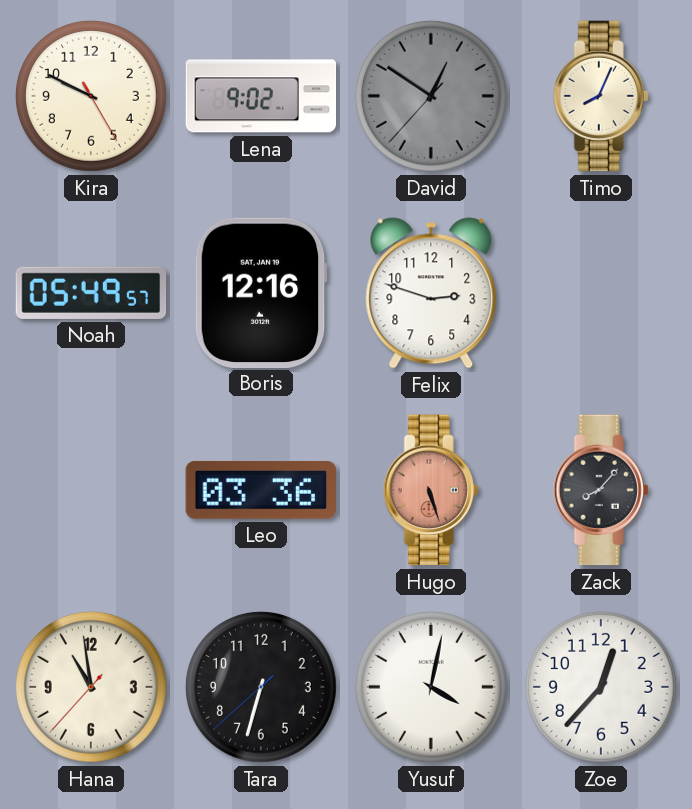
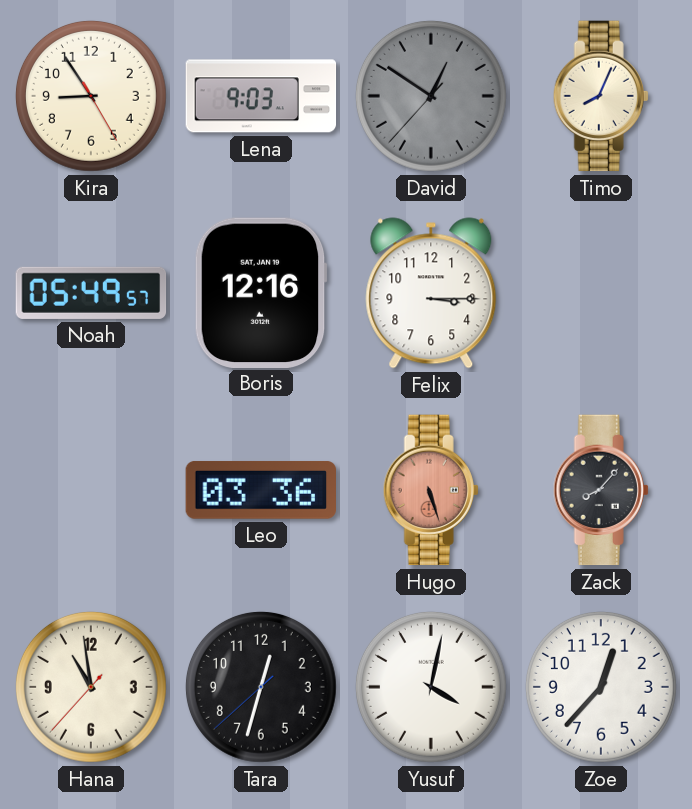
Kira: 9:49 -> 8:54 (91, 96)
Lena: 9:02 -> 9:03 (261, 96)
Felix: 2:48 -> 3:15 (431, 293)
Tara: 6:32 -> 12:32 (261, 687)
